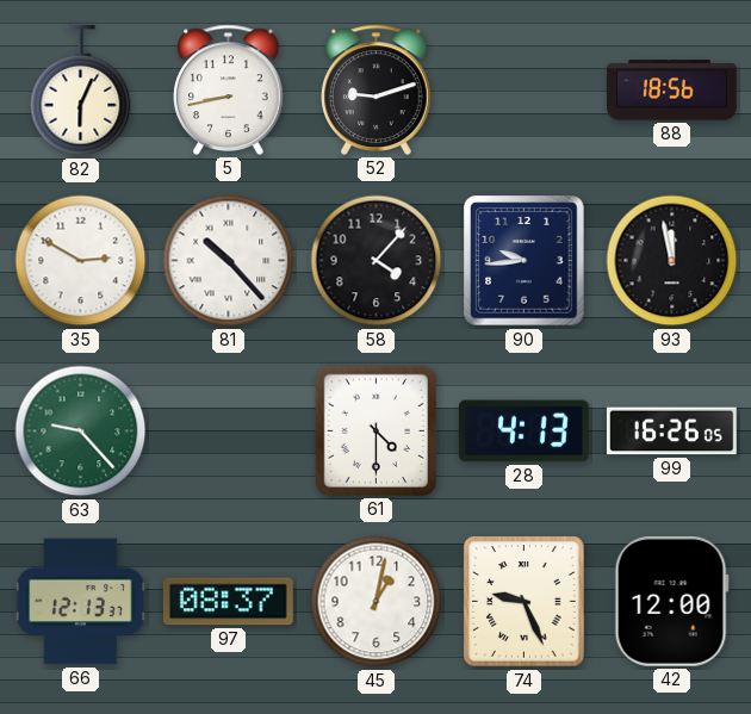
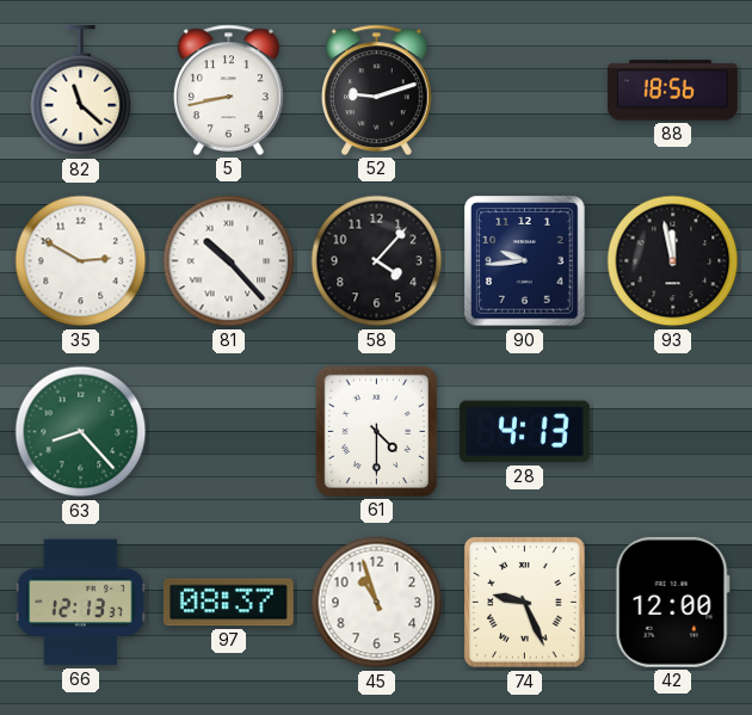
82: 6:04 -> 11:22 (81, 92)
63: 9:23 -> 8:23 (81, 432)
99: 16:26 -> none (671, 431)
45: 1:02 -> 10:57 (377, 603)
